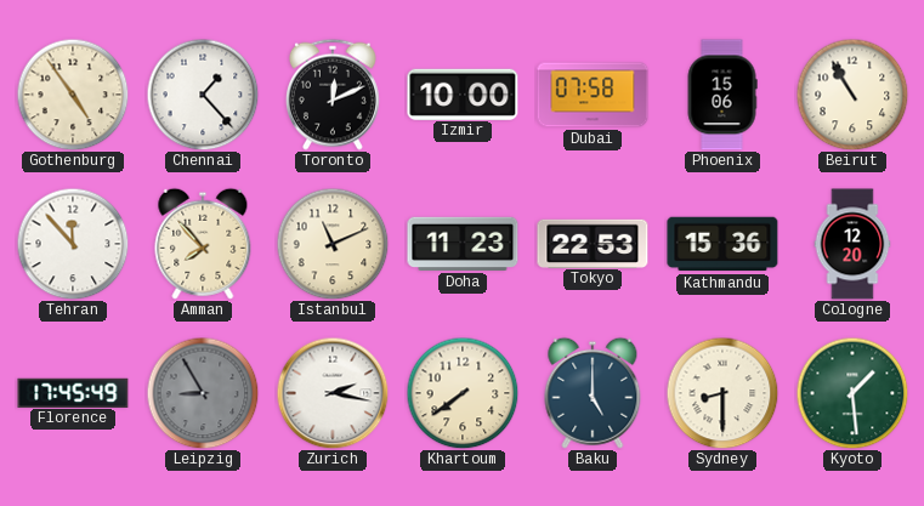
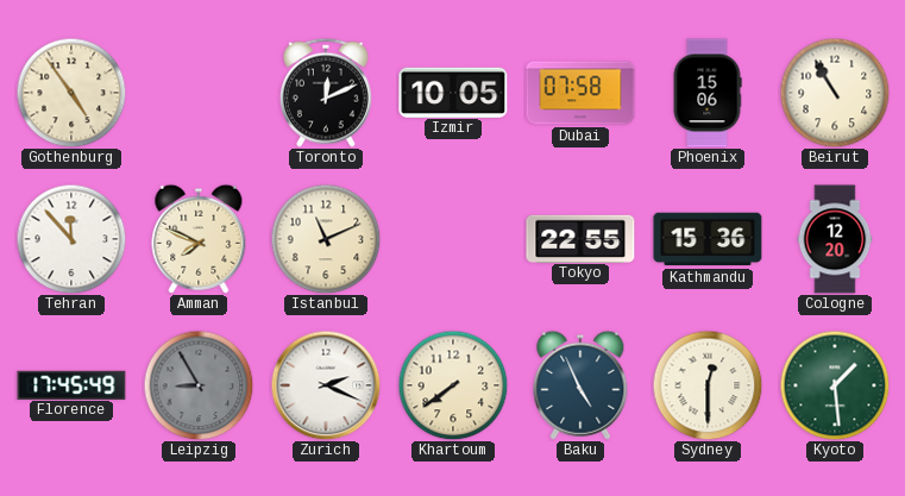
Chennai: 1:23 -> none (203, 95)
Izmir: 10:00 -> 10:05 (453, 92)
Amman: 7:53 -> 7:49 (199, 239)
Doha: 11:23 -> none (463, 244)
Tokyo: 22:53 -> 22:55 (580, 238)
Zurich: 2:17 -> 2:19 (326, 385)
Baku: 5:00 -> 4:56 (580, 385)
Sydney: 8:30 -> 12:30 (708, 385)
